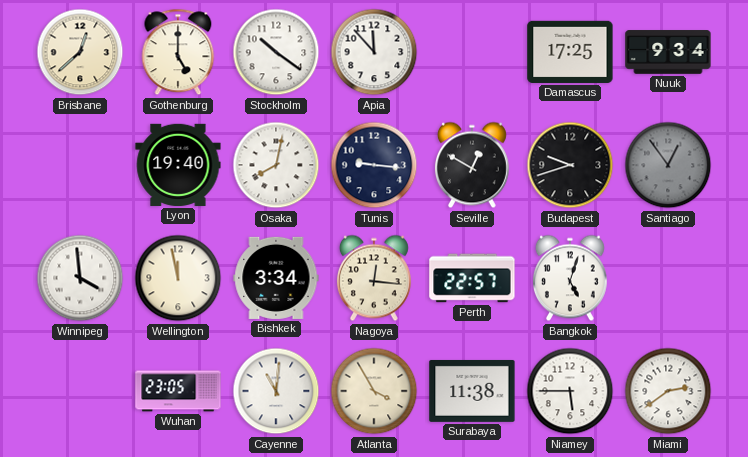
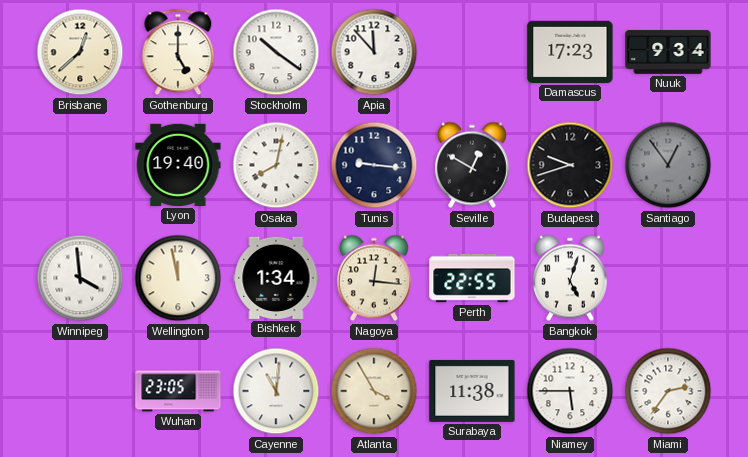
Damascus: 17:25 -> 17:23 (570, 52)
Bishkek: 3:34 -> 1:34 (276, 278)
Perth: 22:57 -> 22:55 (472, 278)
Miami: 2:39 -> 2:36 (668, 391)
